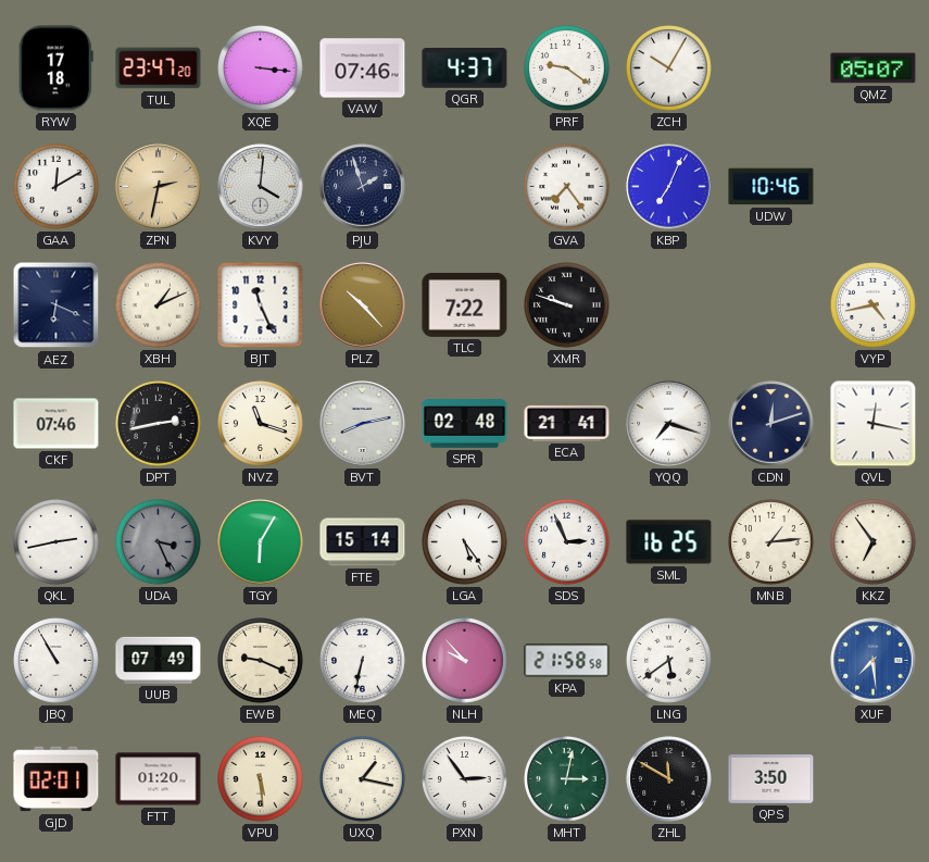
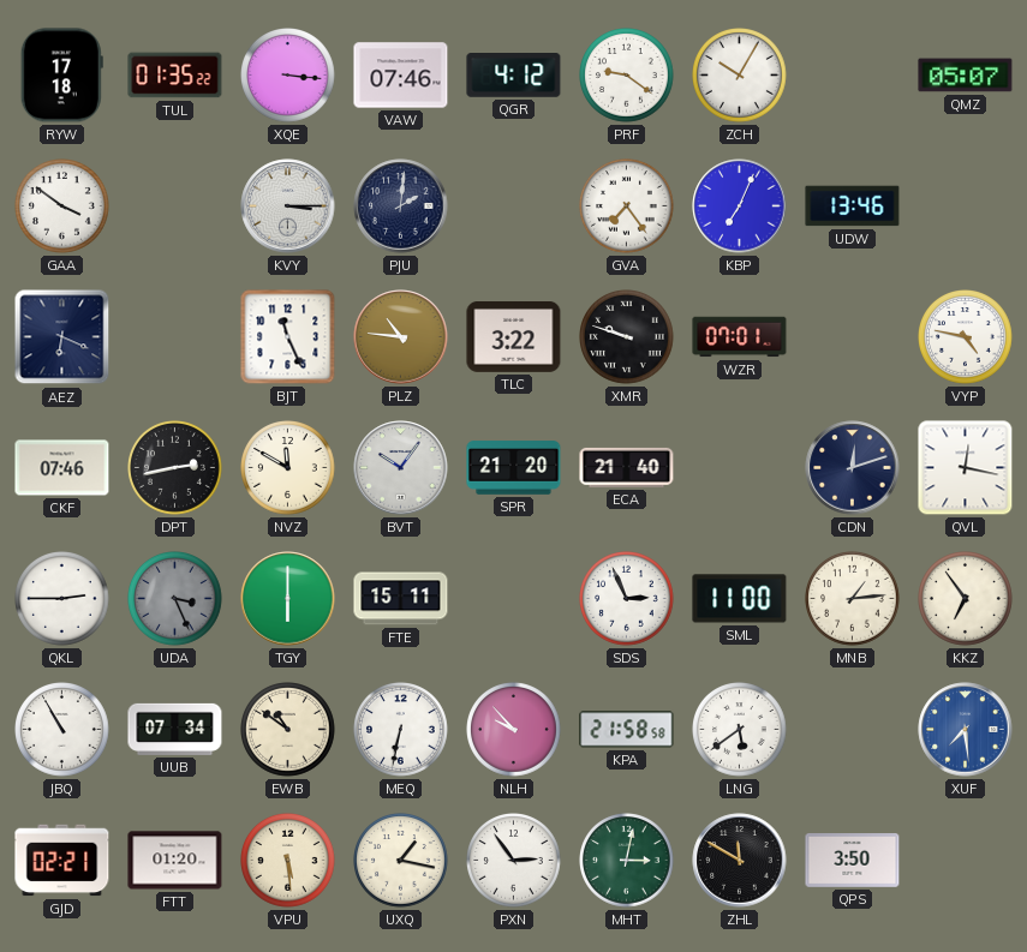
TUL: 23:47 -> 01:35 (175, 76)
QGR: 4:37 -> 4:12 (514, 76)
GAA: 12:10 -> 3:51 (62, 206)
ZPN: 2:32 -> none (159, 187)
KVY: 4:01 -> 3:15 (288, 206)
PJU: 1:57 -> 2:01 (401, 206)
UDW: 10:46 -> 13:46 (853, 206)
XBH: 1:11 -> none (159, 305)
PLZ: 10:23 -> 10:46 (401, 337)
TLC: 7:22 -> 3:22 (514, 337)
WZR: none -> 07:01 (740, 337)
VYP: 4:43 -> 4:47 (966, 337)
NVZ: 11:18 -> 11:50 (288, 468)
BVT: 8:13 -> 10:06 (401, 468)
SPR: 02:48 -> 21:20 (514, 468)
ECA: 21:41 -> 21:40 (627, 467)
YQQ: 7:18 -> none (669, 424)
QKL: 2:43 -> 2:45 (62, 599)
TGY: 6:05 -> 6:00 (288, 599)
FTE: 15:14 -> 15:11 (401, 599)
LGA: 5:24 -> none (465, 542)
SML: 16:25 -> 11:00 (740, 599)
UUB: 07:49 -> 07:34 (175, 729)
EWB: 9:19 -> 10:51 (288, 730)
GJD: 02:01 -> 02:21 (62, 861)
